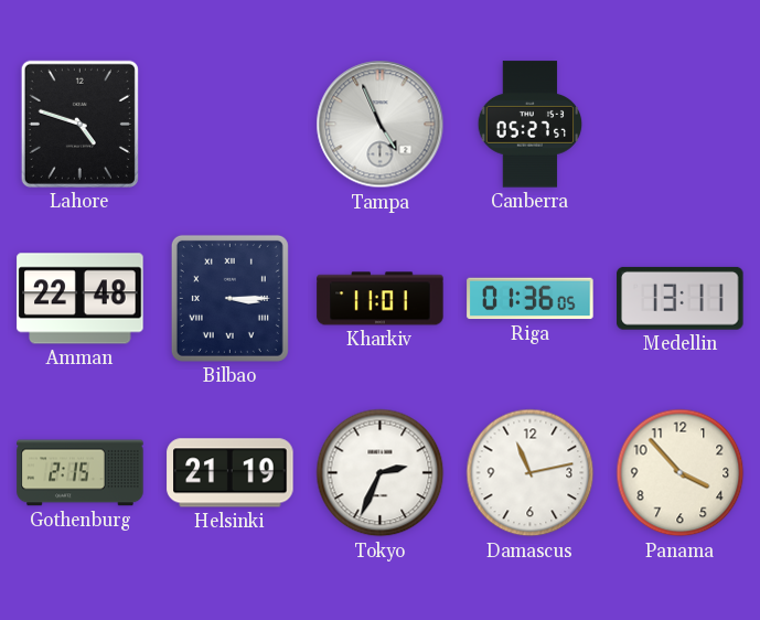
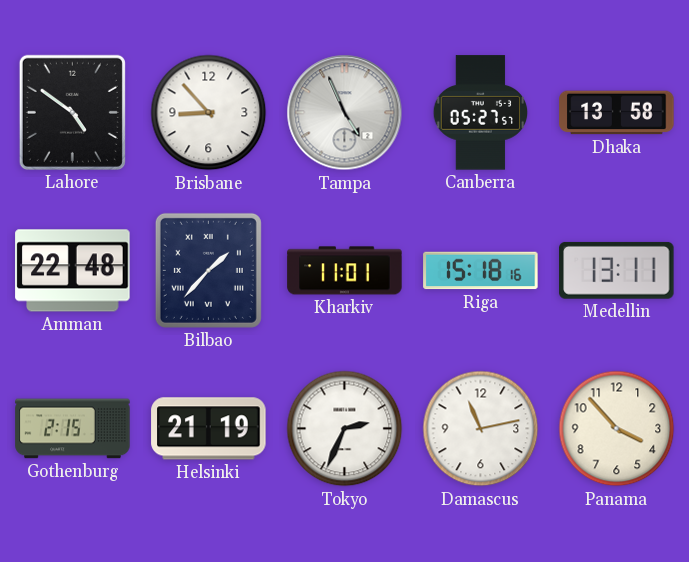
Lahore: 4:48 -> 4:51 (72, 112)
Brisbane: none -> 8:53 (209, 113)
Dhaka: none -> 13:58 (617, 113)
Bilbao: 3:15 -> 1:37 (208, 270)
Riga: 01:36 -> 15:18 (481, 271)
